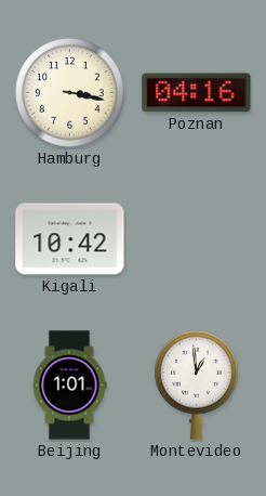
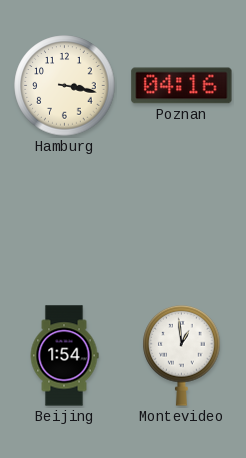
Kigali: 10:42 -> none (70, 239)
Beijing: 1:01 -> 1:54 (64, 356)
